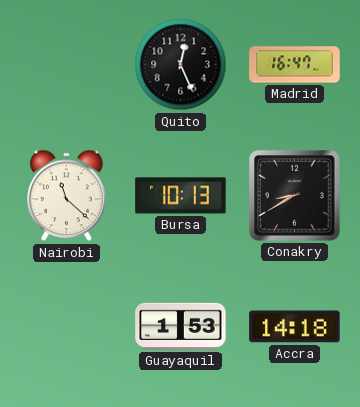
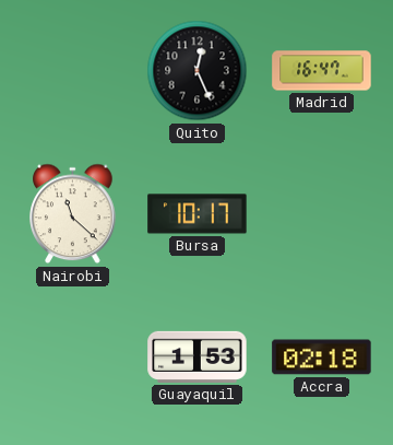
Bursa: 10:13 -> 10:17 (198, 214)
Conakry: 8:40 -> none (295, 196)
Accra: 14:18 -> 02:18 (322, 358)
